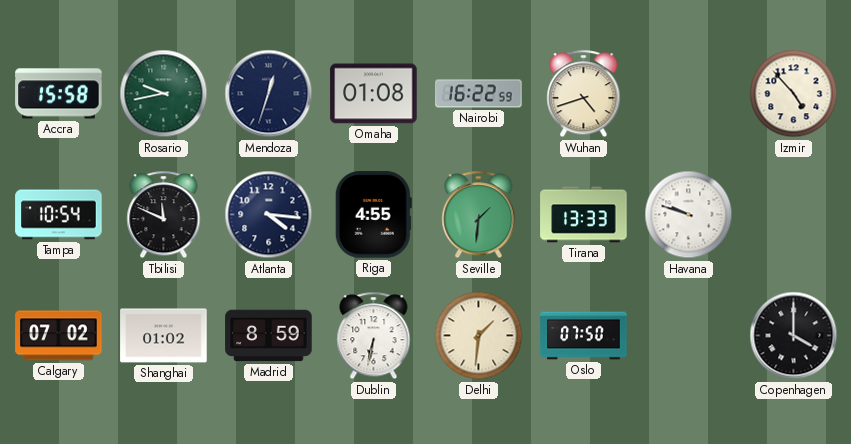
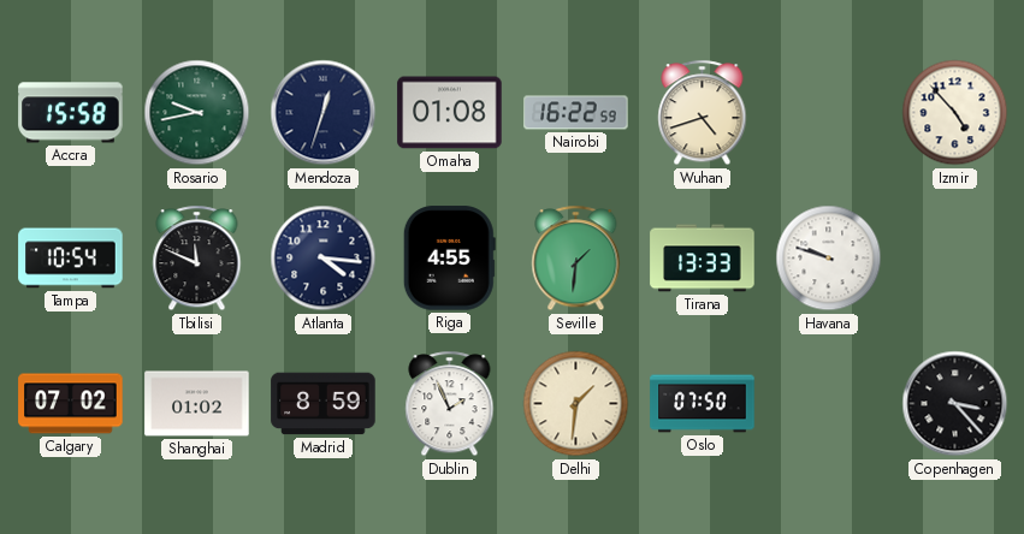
Dublin: 6:32 -> 1:56 (450, 404)
Copenhagen: 4:00 -> 3:23 (955, 404)
